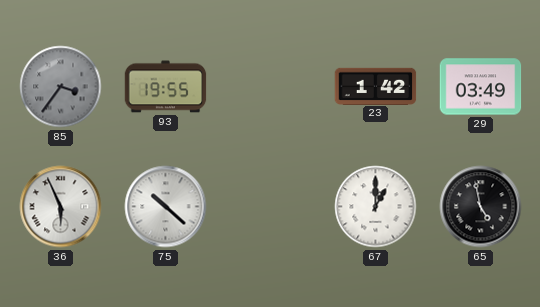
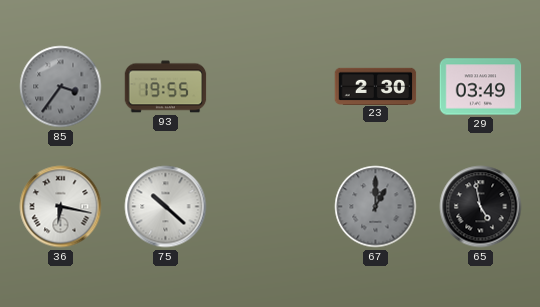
23: 1:42 -> 2:30 (376, 86)
36: 5:56 -> 6:17 (61, 207)
67 dial: white -> grey (376, 207)
